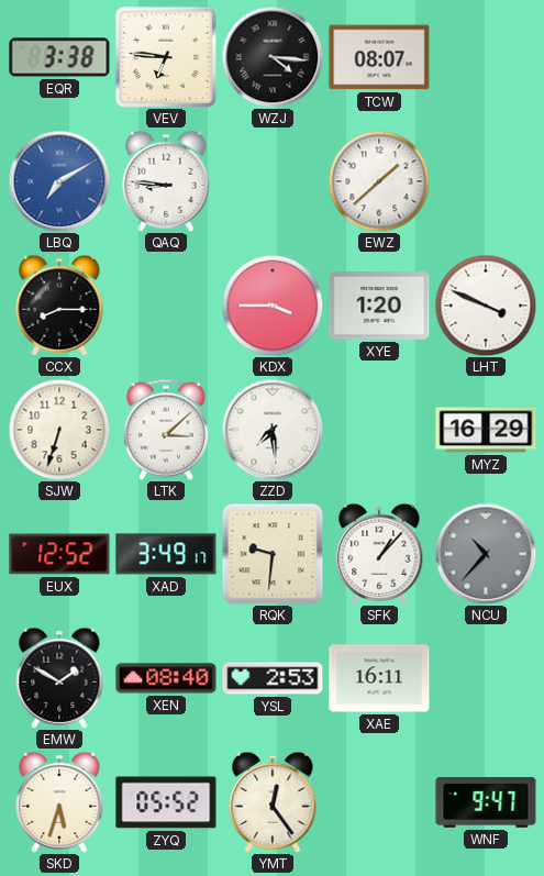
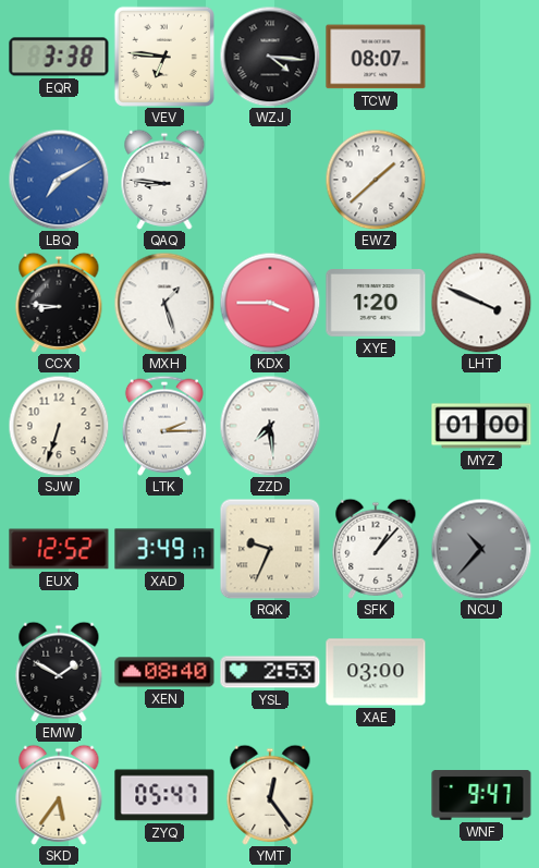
CCX: 8:15 -> 8:46 (59, 303)
MXH: none -> 1:27 (164, 303)
LTK: 3:08 -> 2:15 (164, 426)
MYZ: 16:29 -> 01:00 (481, 426)
RQK: 9:31 -> 9:34 (270, 549)
XAE: 16:11 -> 03:00 (376, 672)
SKD: 5:33 -> 5:36 (59, 795)
ZYQ: 05:52 -> 05:47 (164, 795)
